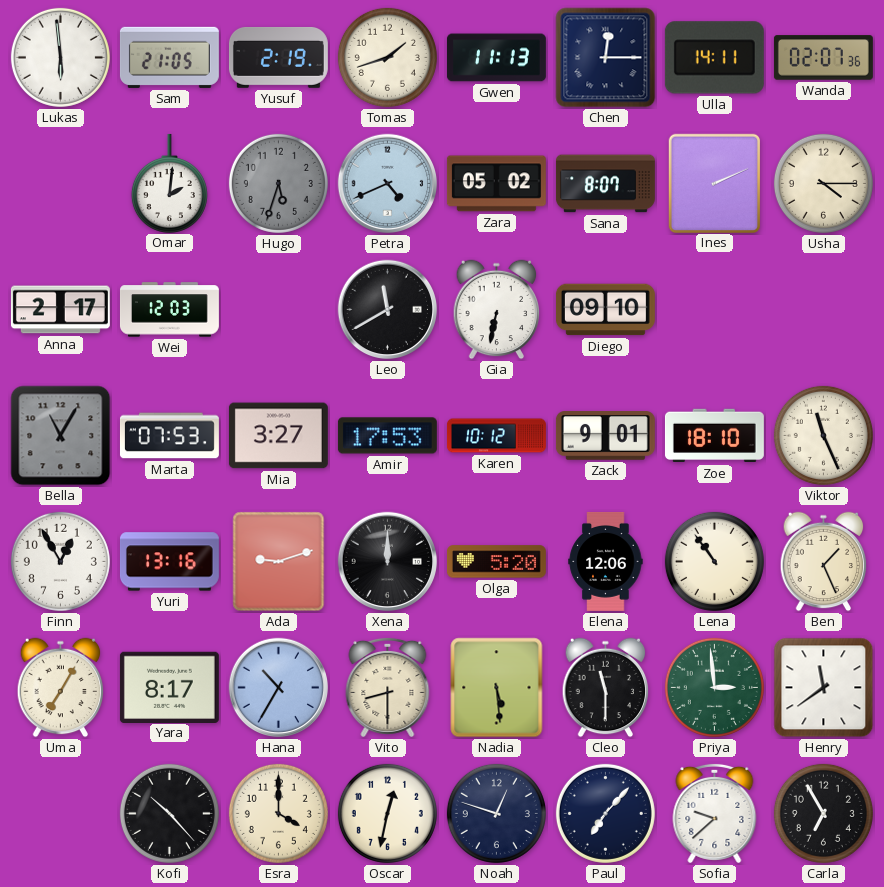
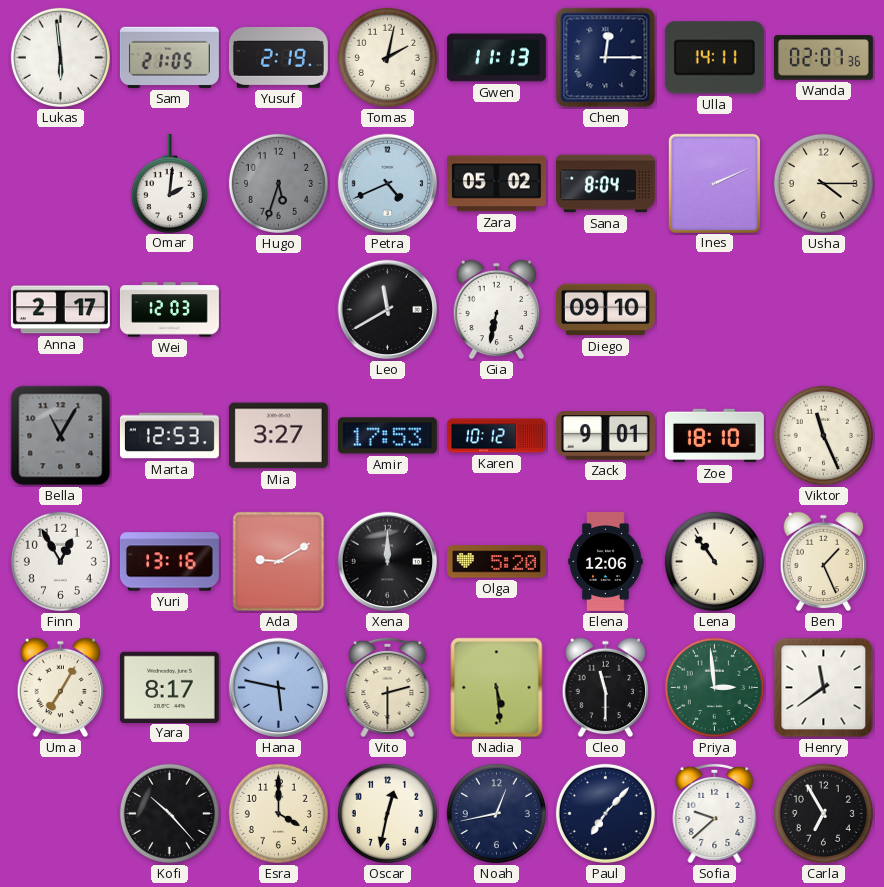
Tomas: 1:42 -> 2:02 (387, 57)
Sana: 8:07 -> 8:04 (605, 184)
Marta: 07:53 -> 12:53 (169, 436)
Ada: 9:12 -> 9:10 (279, 562)
Hana: 10:35 -> 5:47 (279, 688)
Vito: 8:30 -> 2:30 (388, 687)
Noah: 12:48 -> 12:43 (496, 813)
